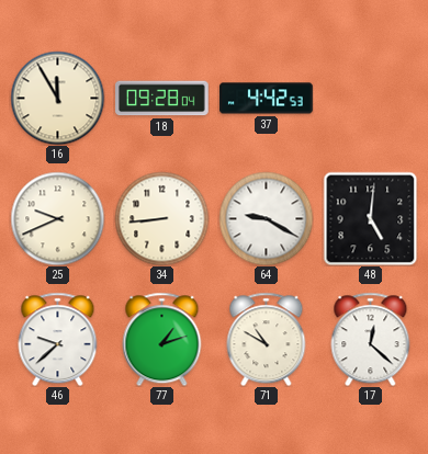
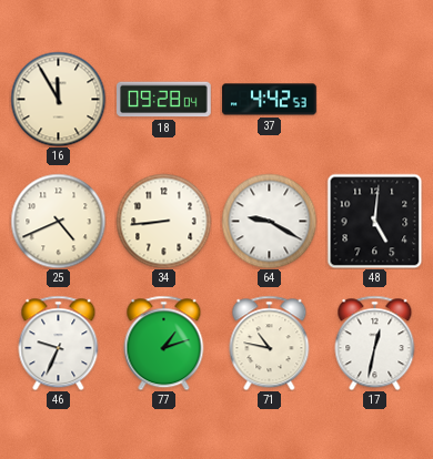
25: 9:41 -> 4:41 (58, 221)
46: 9:38 -> 9:34 (59, 343)
71: 10:50 -> 10:47 (270, 343)
17: 12:22 -> 12:32 (375, 343)
